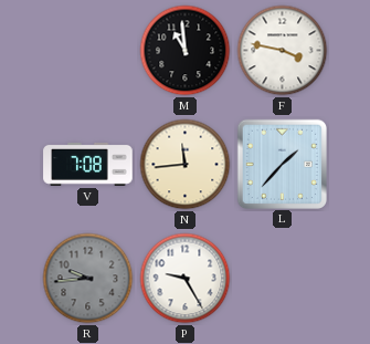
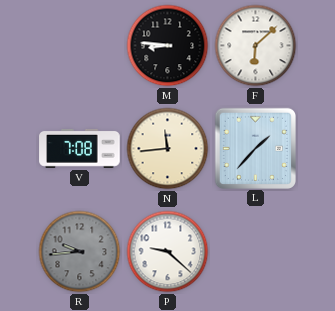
M: 10:59 -> 8:46 (168, 46)
F: 3:47 -> 6:08 (256, 46)
P: 9:25 -> 9:22 (168, 252)
